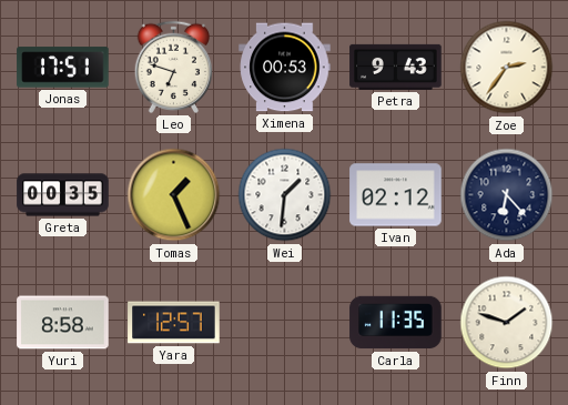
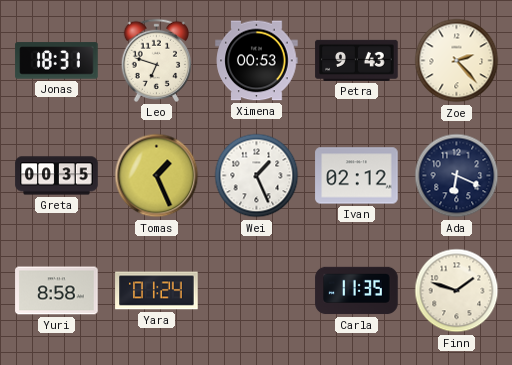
Jonas: 17:51 -> 18:31 (57, 61)
Zoe: 2:36 -> 2:23 (457, 61)
Wei: 1:31 -> 1:26 (257, 176)
Ada: 6:23 -> 6:19 (457, 176)
Yara: 12:57 -> 01:24 (157, 291)
